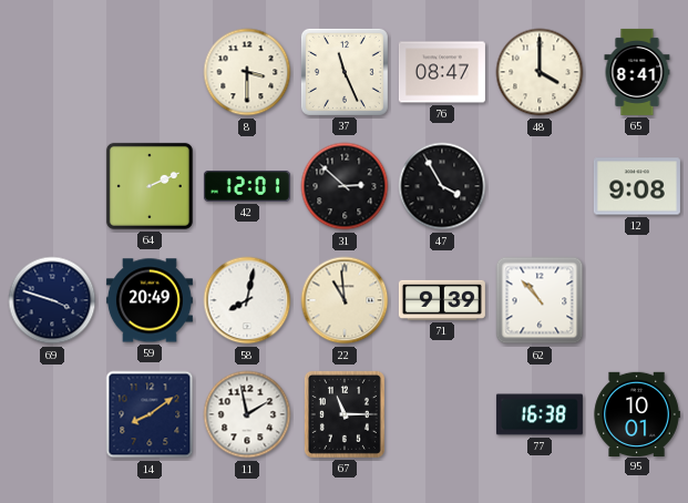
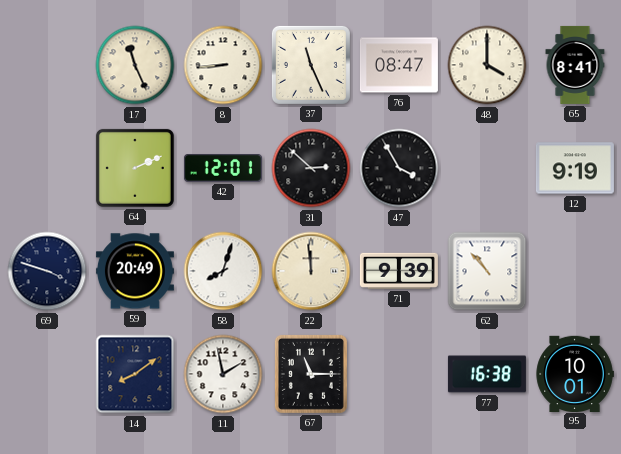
17: none -> 11:26 (135, 65)
8: 3:30 -> 8:44 (223, 65)
12: 9:08 -> 9:19 (575, 168)
58: 8:02 -> 8:03 (223, 271)
22: 10:59 -> 11:59 (311, 271)
